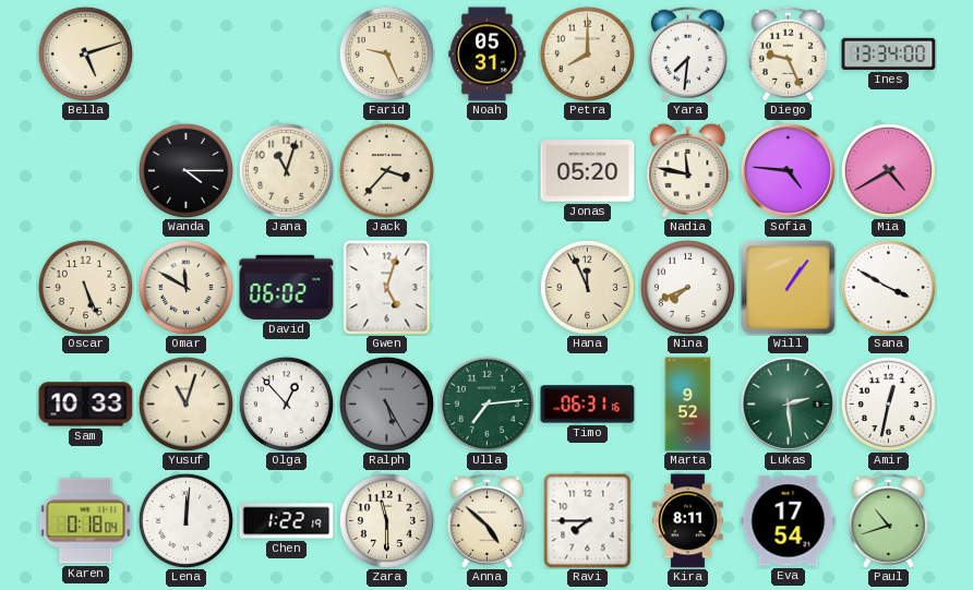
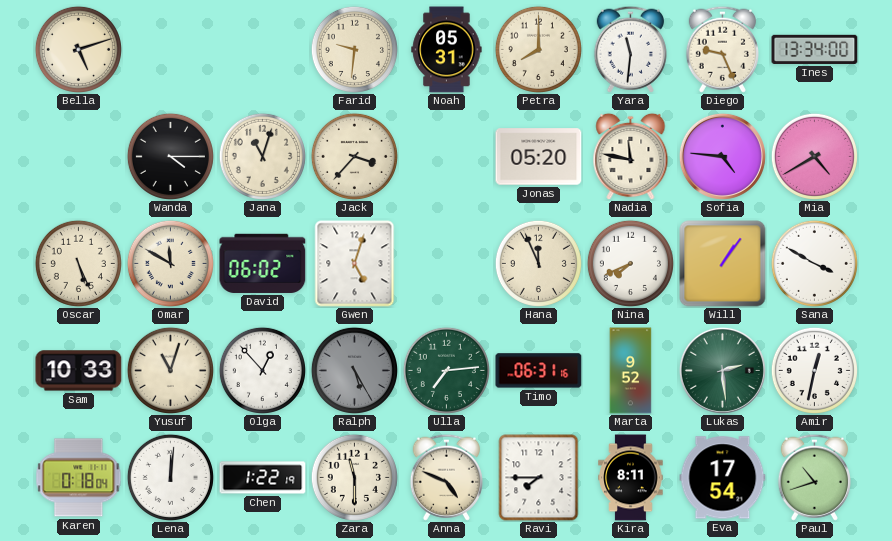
Farid: 9:26 -> 9:31 (354, 49)
Yara: 7:31 -> 11:31 (630, 49)
Anna: 4:52 -> 4:49 (446, 477)
